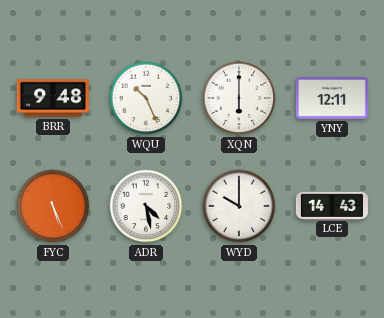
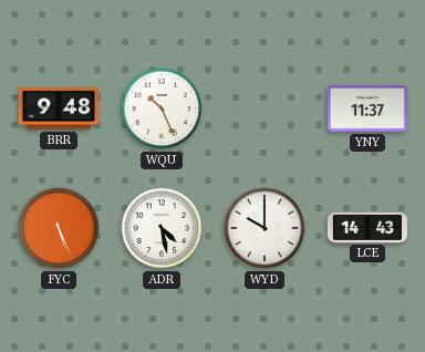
XQN: 6:00 -> none (239, 98)
YNY: 12:11 -> 11:37 (367, 108)
